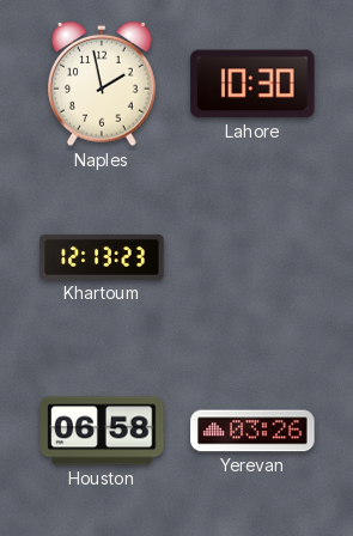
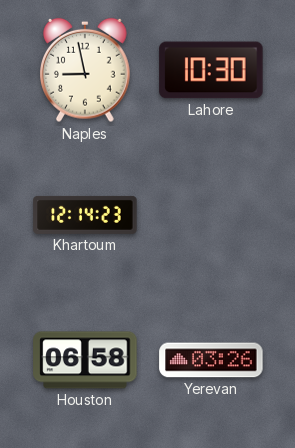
Naples: 1:58 -> 8:58 (86, 70)
Khartoum: 12:13 -> 12:14 (85, 215)
